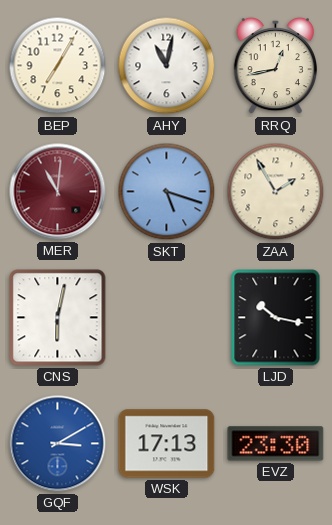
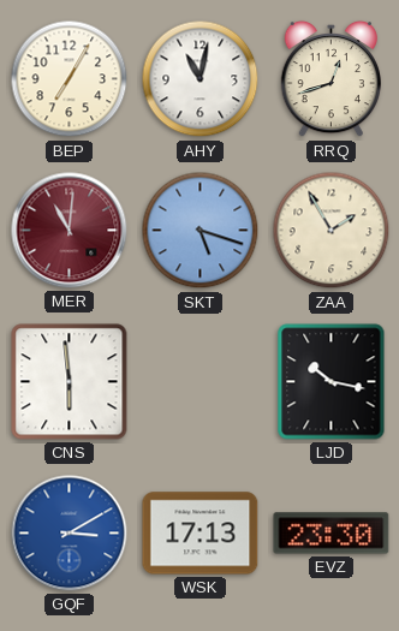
RRQ: 12:43 -> 12:42 (330, 79)
CNS: 6:02 -> 5:59 (70, 382)
